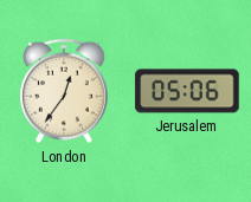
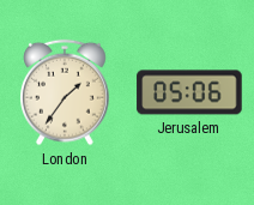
London: 12:36 -> 1:36 (65, 92)
